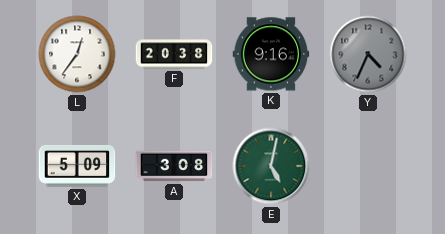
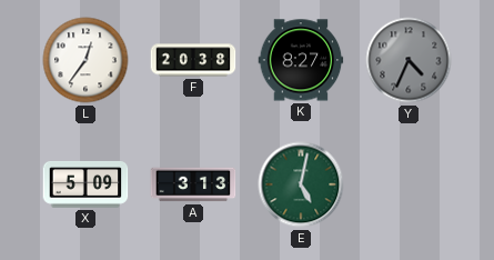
K: 9:16 -> 8:27 (301, 60)
A: 3:08 -> 3:13 (193, 184)
